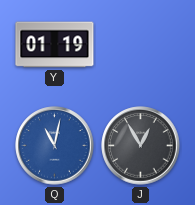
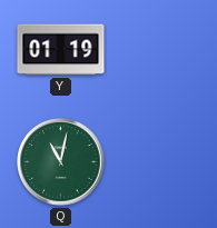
Q dial: blue -> green (61, 162)
J: 12:55 -> none (141, 146)
